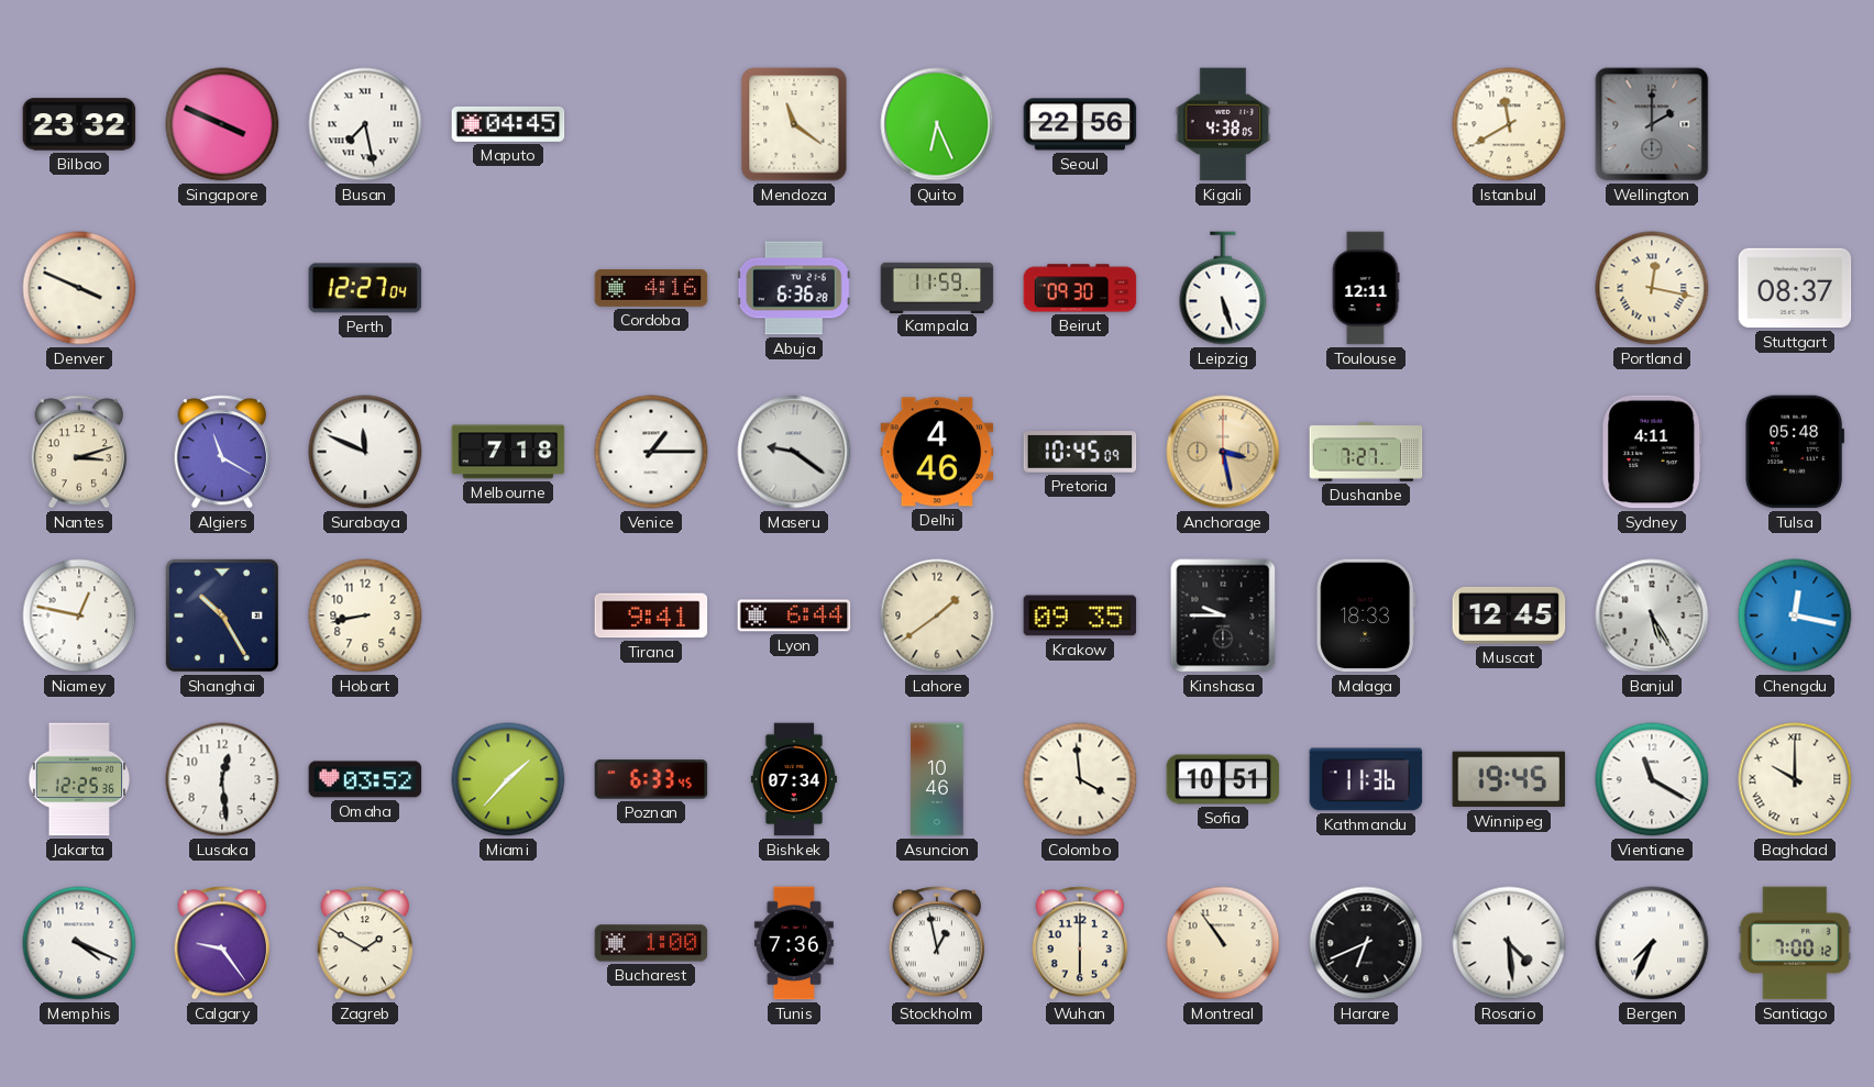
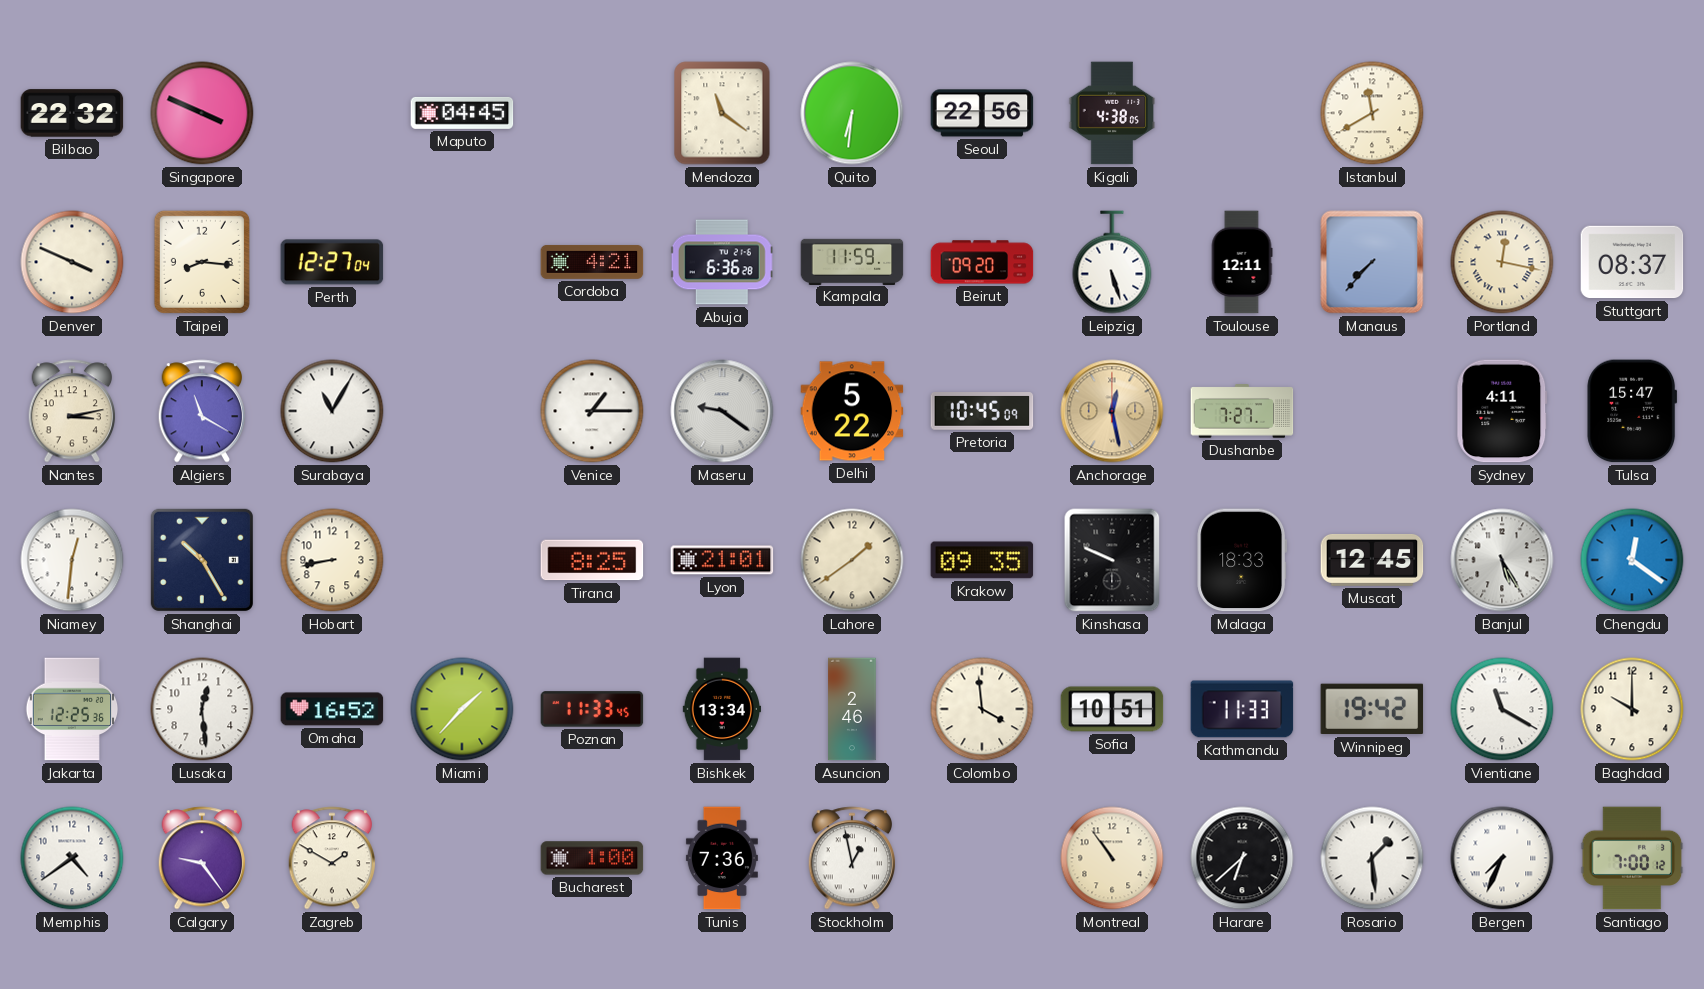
Bilbao: 23:32 -> 22:32 (72, 113)
Busan: 7:28 -> none (365, 124)
Quito: 6:26 -> 6:31 (852, 113)
Wellington: 2:00 -> none (1652, 124)
Taipei: none -> 8:16 (202, 262)
Cordoba: 4:16 -> 4:21 (592, 262)
Beirut: 09:30 -> 09:20 (982, 262)
Manaus: none -> 7:37 (1372, 262)
Nantes: 3:12 -> 3:13 (72, 411)
Surabaya: 11:49 -> 11:05 (332, 411)
Melbourne: 7:18 -> none (508, 452)
Delhi: 4:46 -> 5:22 (852, 411)
Anchorage: 3:28 -> 12:28 (1112, 411)
Tulsa: 05:48 -> 15:47 (1632, 411)
Niamey: 12:47 -> 12:31 (72, 560)
Tirana: 9:41 -> 8:25 (592, 560)
Lyon: 6:44 -> 21:01 (722, 560)
Kinshasa: 9:45 -> 9:49 (1112, 560)
Chengdu: 12:17 -> 12:21 (1632, 560)
Omaha: 03:52 -> 16:52 (332, 709)
Poznan: 6:33 -> 11:33 (592, 709)
Bishkek: 07:34 -> 13:34 (722, 709)
Asuncion: 10:46 -> 2:46 (852, 709)
Kathmandu: 11:36 -> 11:33 (1242, 709)
Winnipeg: 19:45 -> 19:42 (1372, 709)
Baghdad numerals: Roman -> Arabic (1632, 709)
Memphis: 4:19 -> 4:39 (72, 858)
Wuhan: 6:00 -> none (1080, 943)
Harare: 6:41 -> 6:38 (1242, 858)
Rosario: 4:29 -> 1:29 (1372, 858)
